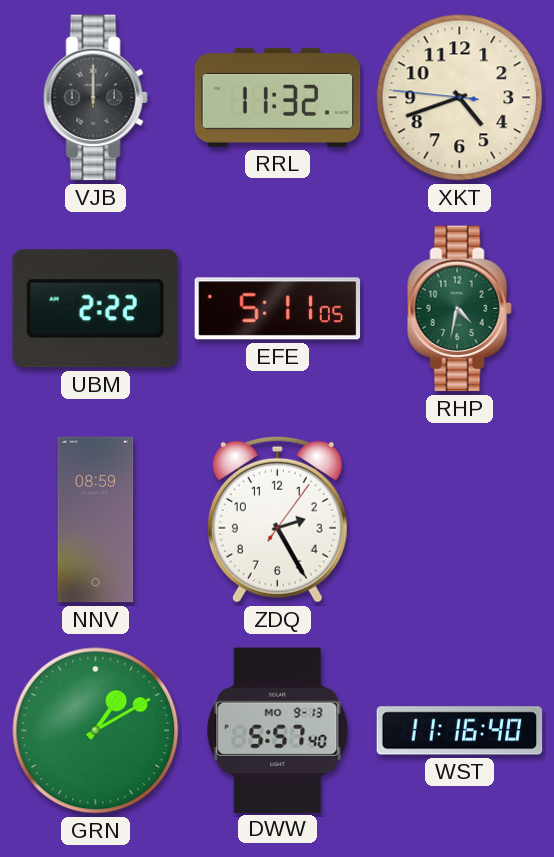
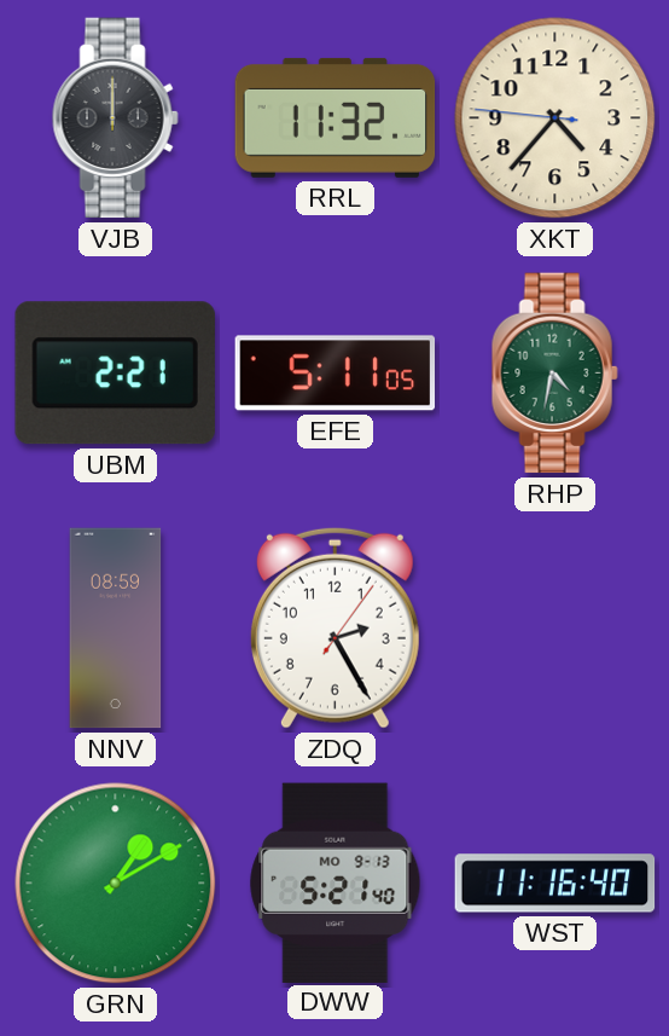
XKT: 4:41 -> 4:36 (555, 118)
UBM: 2:22 -> 2:21 (115, 374)
DWW: 5:57 -> 5:21 (336, 882)
